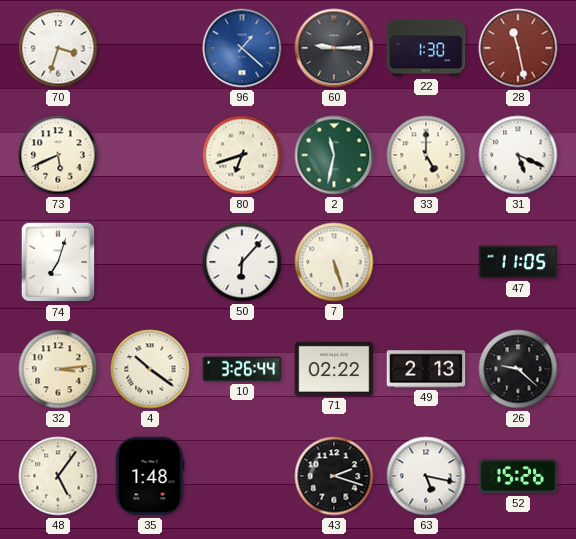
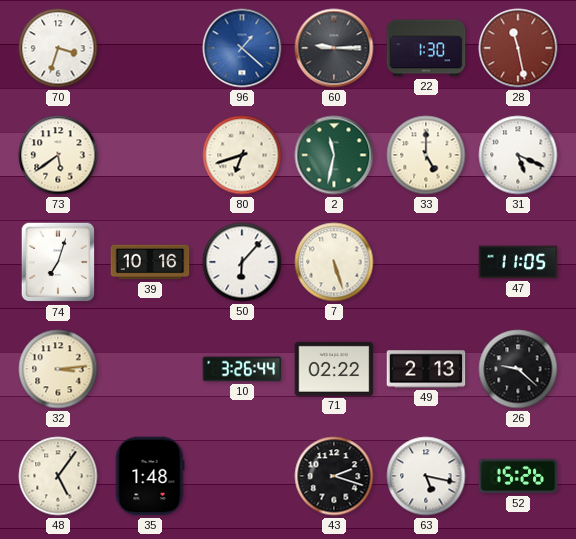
73: 5:41 -> 5:39 (58, 155)
39: none -> 10:16 (150, 262)
4: 10:21 -> none (150, 369)
